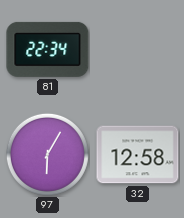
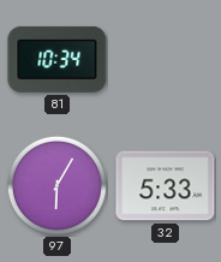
81: 22:34 -> 10:34 (58, 59)
32: 12:58 -> 5:33 (166, 186)
